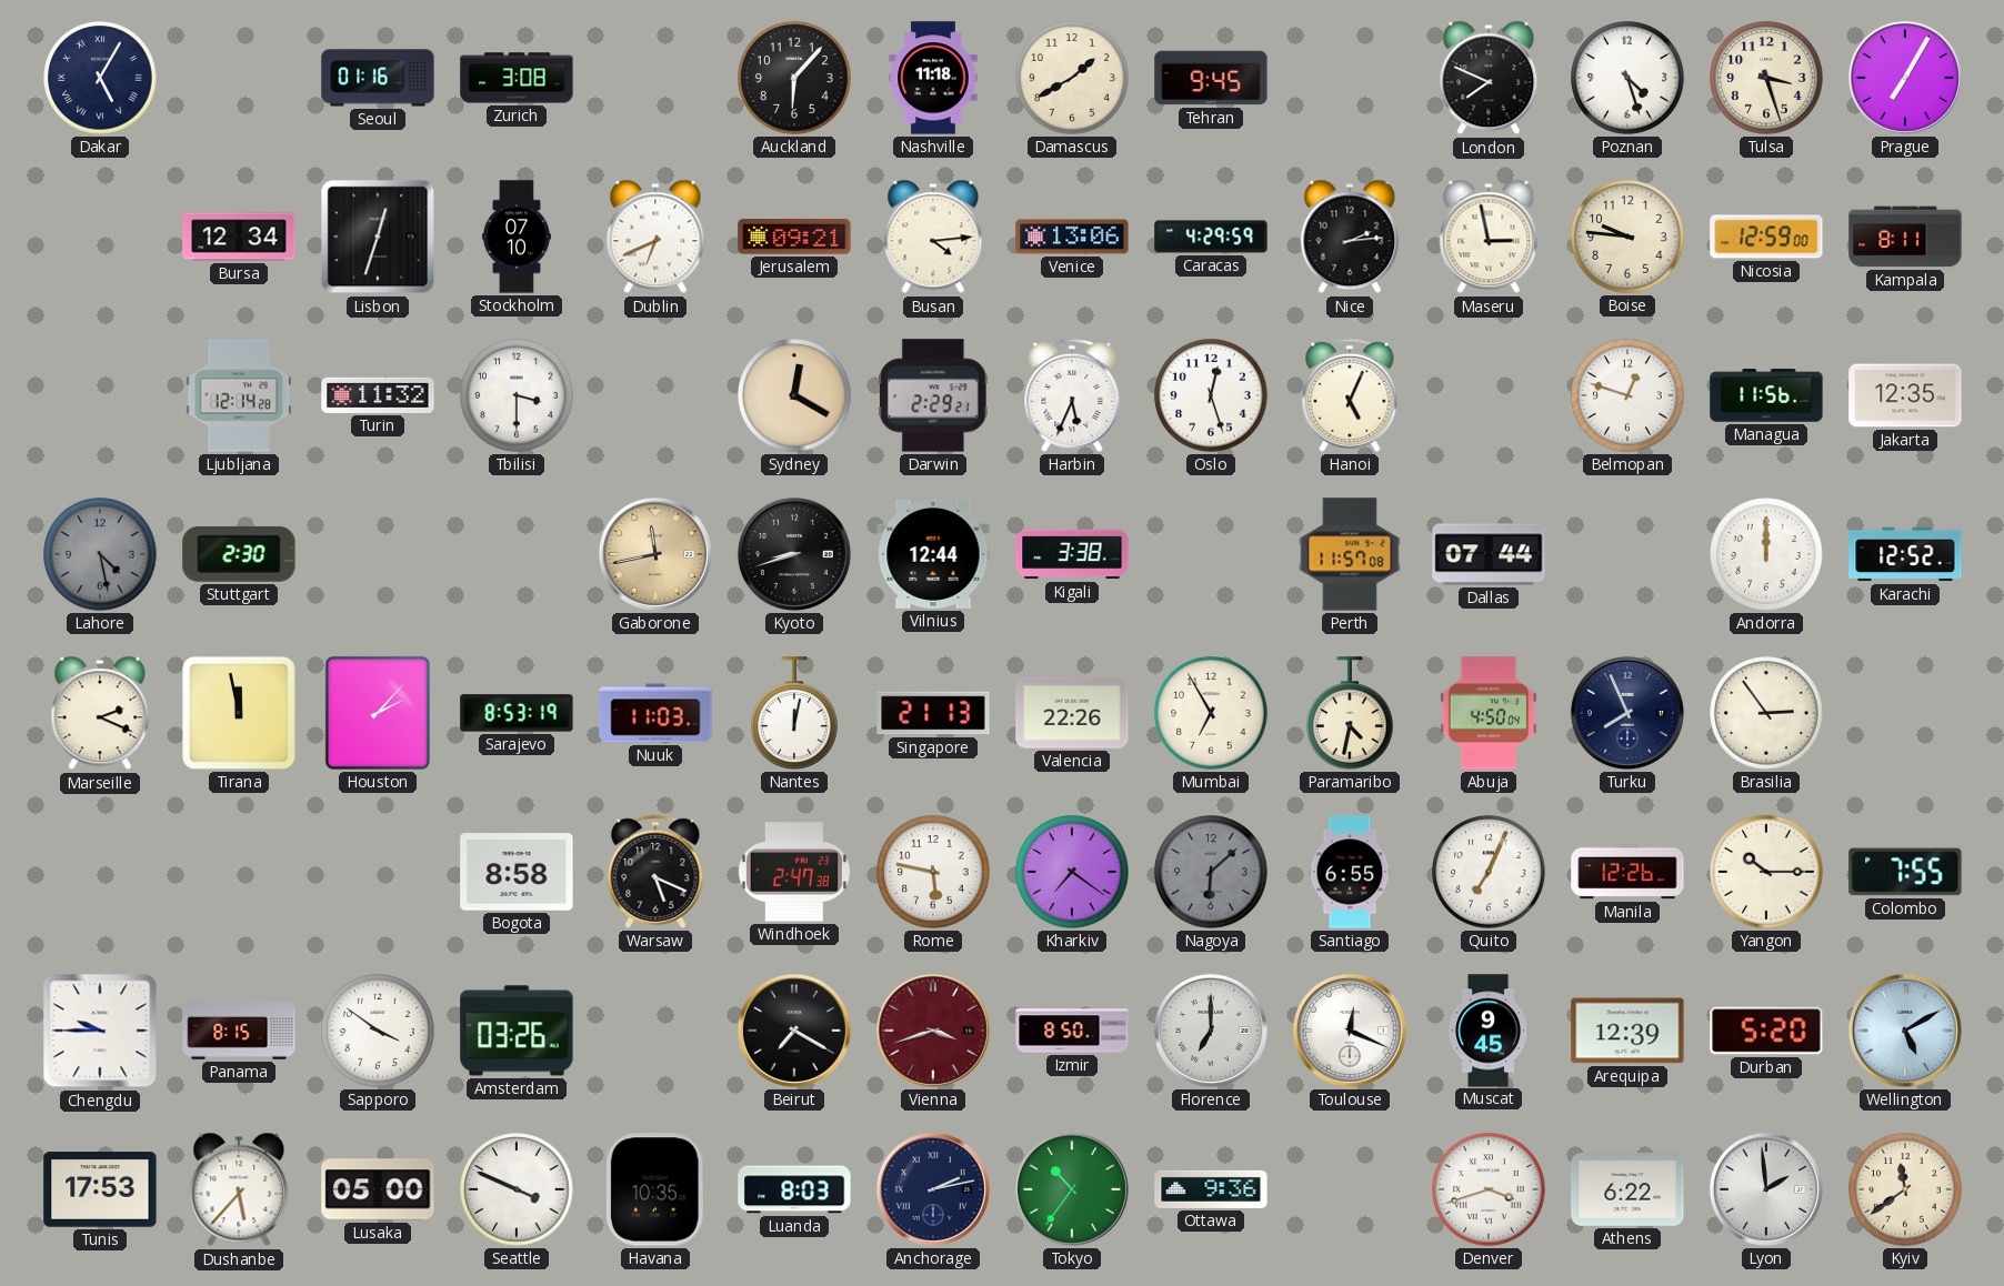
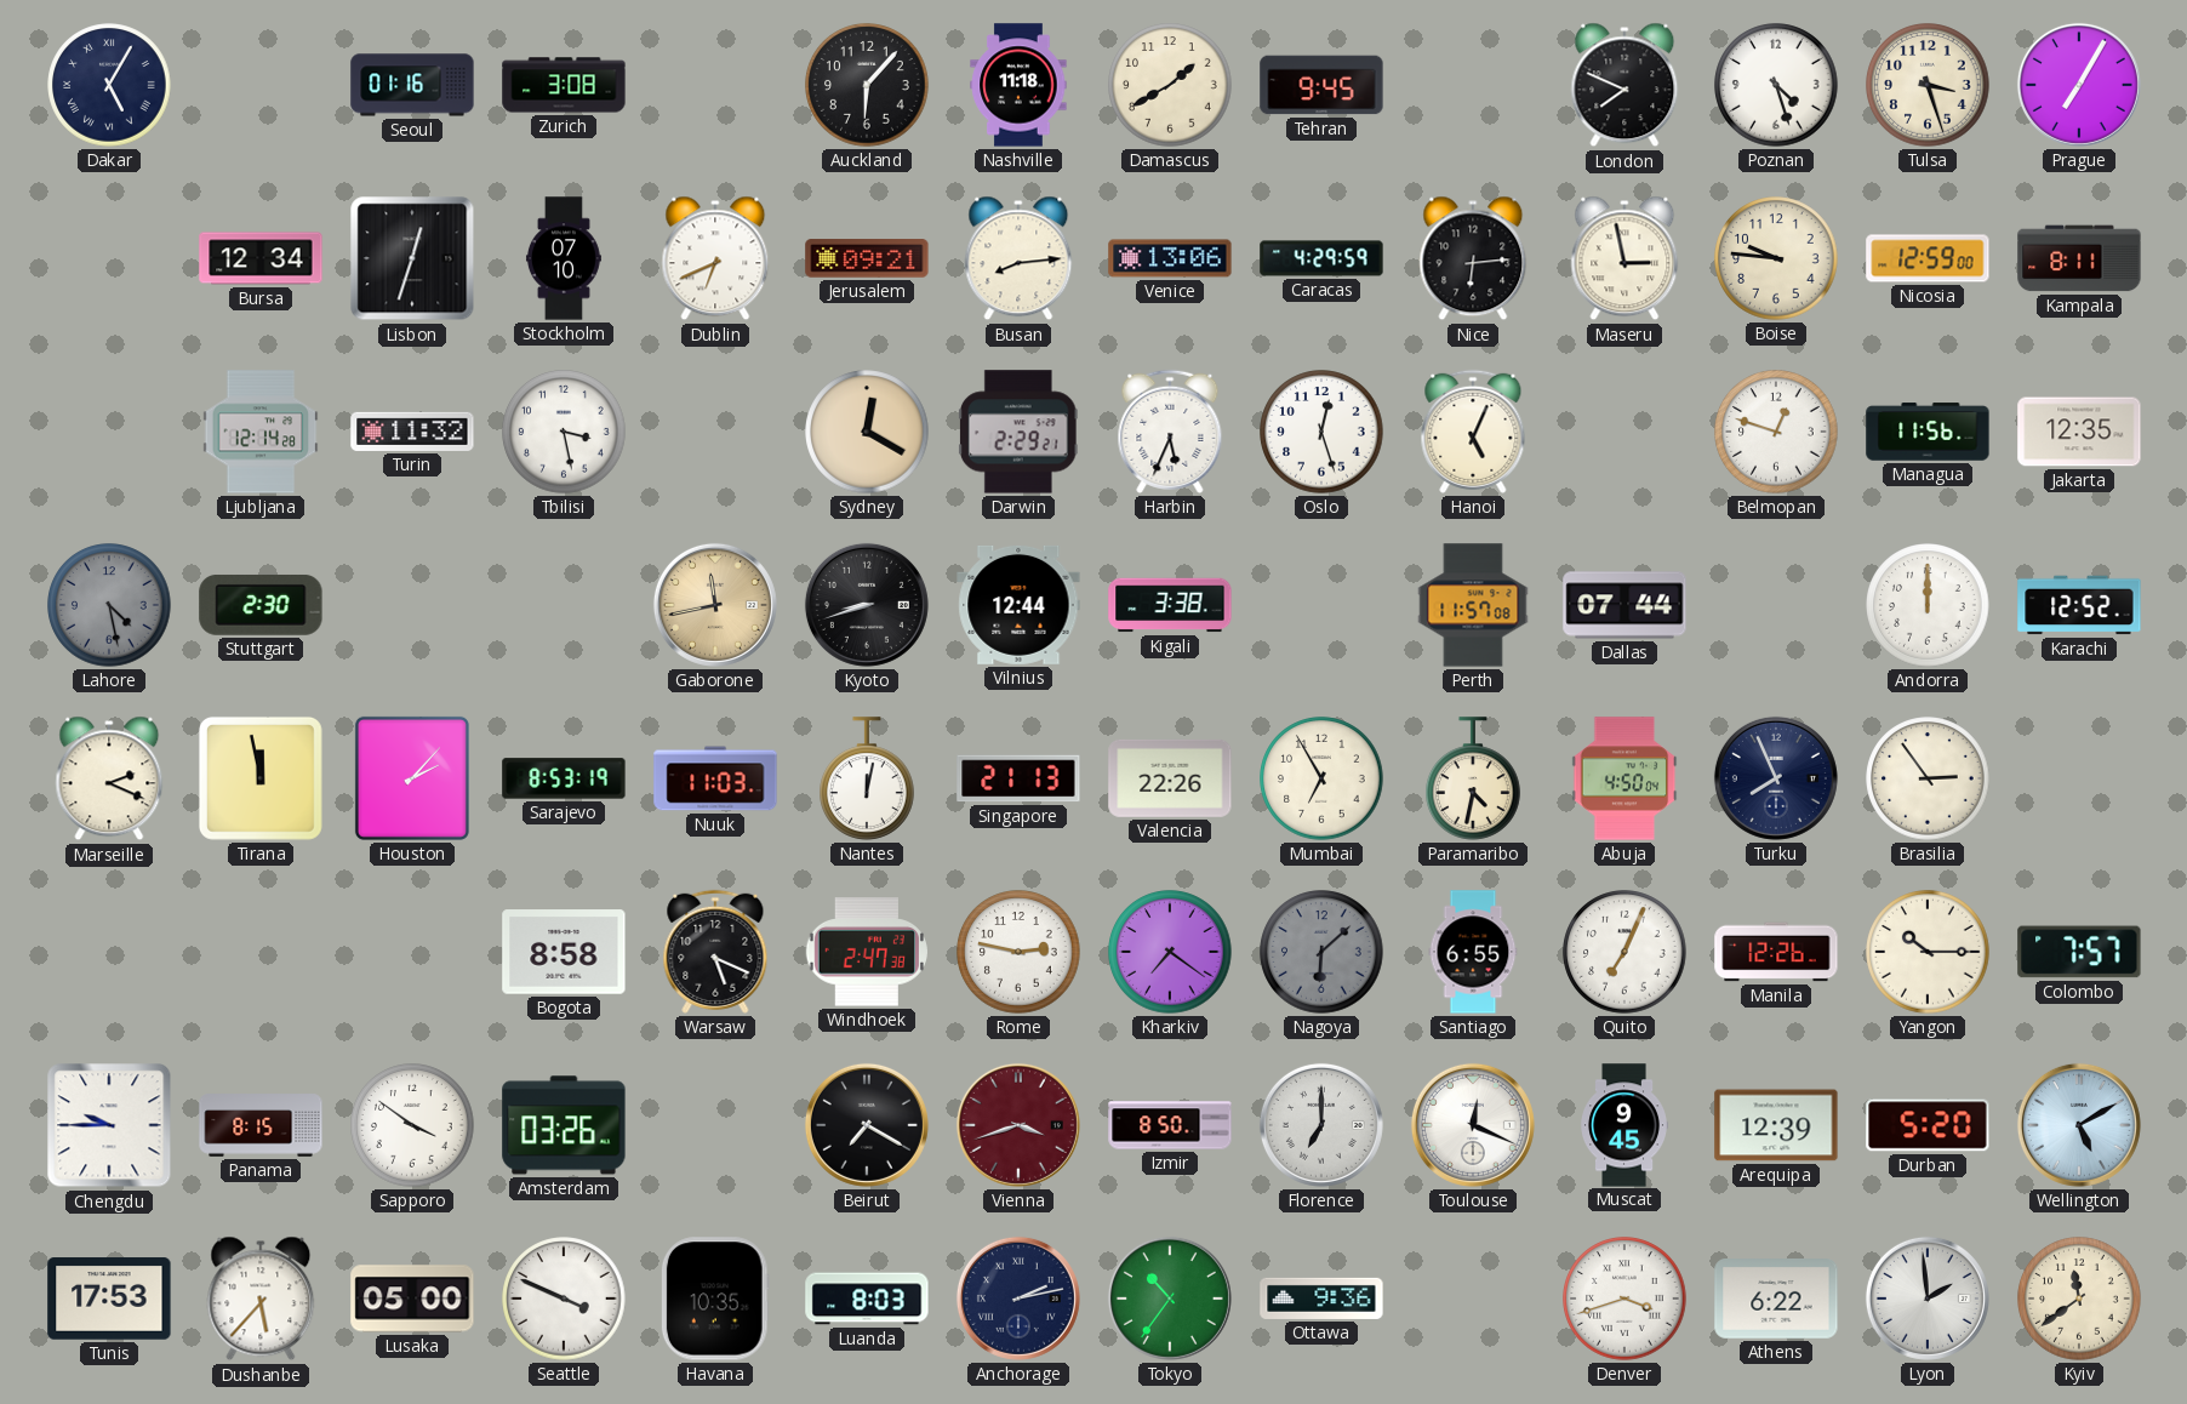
Busan: 4:14 -> 8:14 (1018, 258)
Nice: 2:14 -> 6:14 (1473, 258)
Tbilisi: 3:30 -> 3:28 (564, 432)
Rome: 5:47 -> 2:47 (1018, 952)
Colombo: 7:55 -> 7:57 (2079, 952)
